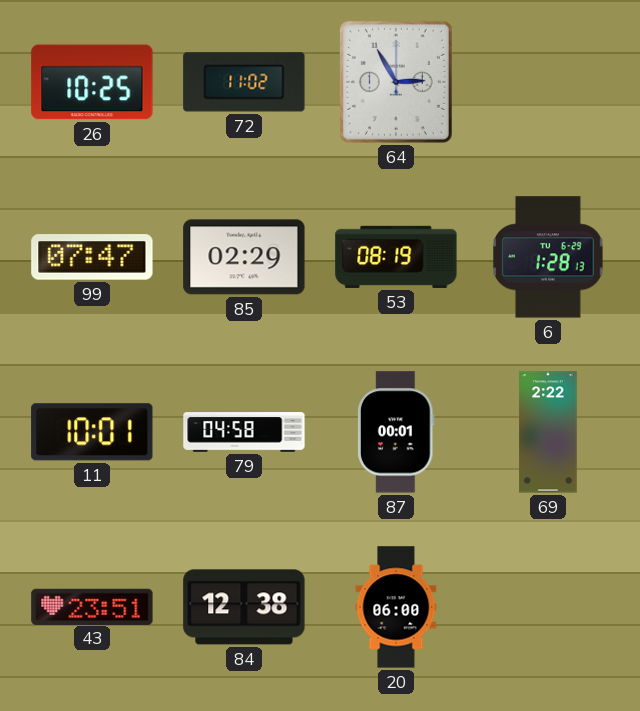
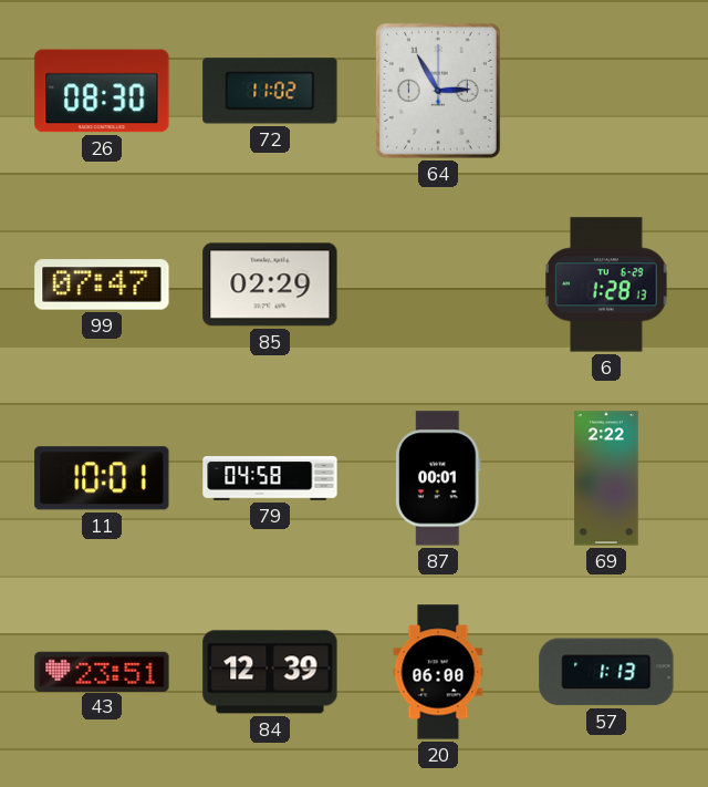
26: 10:25 -> 08:30 (102, 91)
53: 08:19 -> none (396, 257)
84: 12:38 -> 12:39 (270, 672)
57: none -> 1:13 (606, 672)
